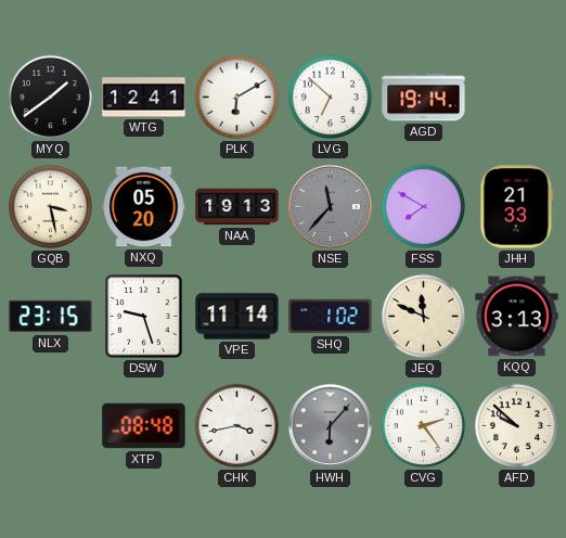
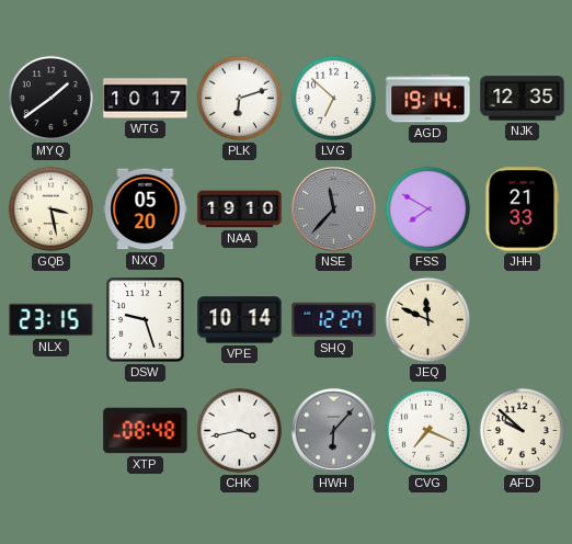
WTG: 12:41 -> 10:17 (146, 99)
PLK: 6:10 -> 6:12 (240, 99)
NJK: none -> 12:35 (523, 99)
NAA: 19:13 -> 19:10 (240, 209)
VPE: 11:14 -> 10:14 (240, 320)
SHQ: 1:02 -> 12:27 (334, 320)
KQQ: 3:13 -> none (517, 317)
CVG: 2:24 -> 7:19 (428, 431)
